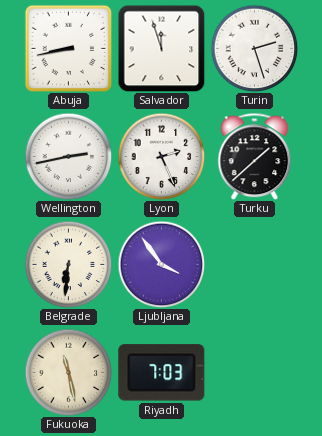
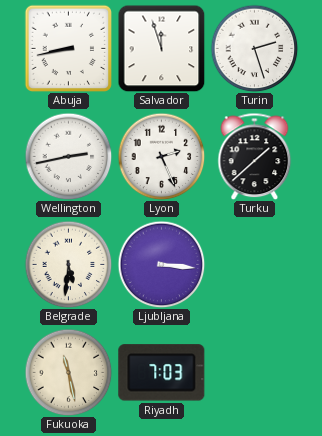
Belgrade: 6:31 -> 5:31 (68, 264)
Ljubljana: 3:54 -> 3:16 (161, 264)
